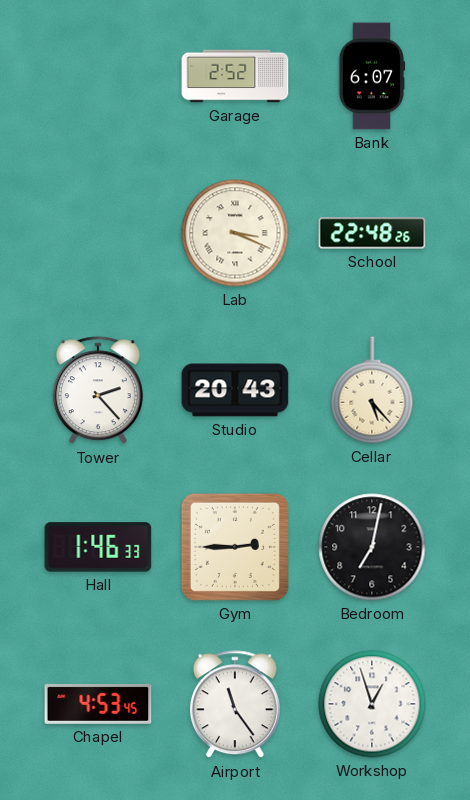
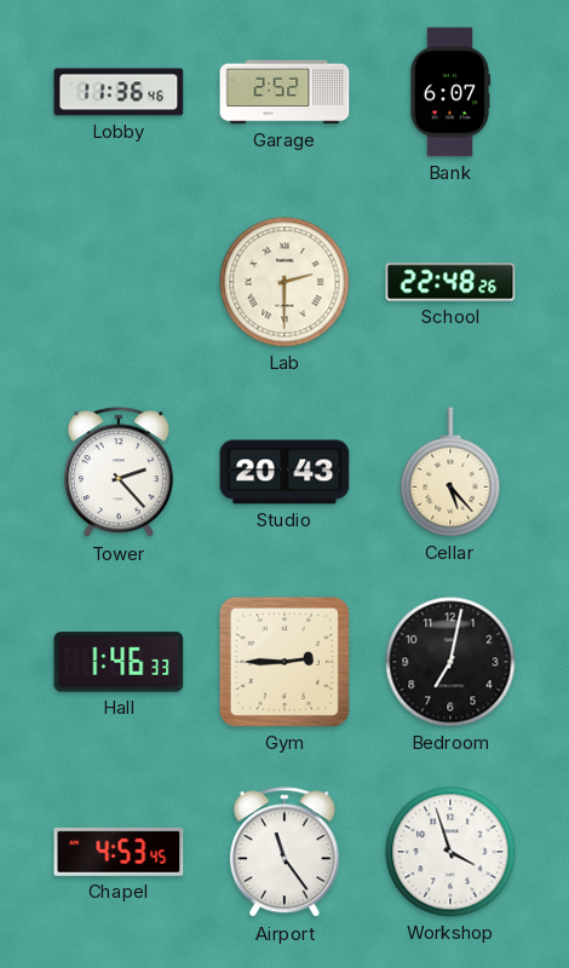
Lobby: none -> 11:36 (119, 92)
Lab: 3:19 -> 2:30 (284, 282)
Workshop: 12:57 -> 3:57 (450, 852)
